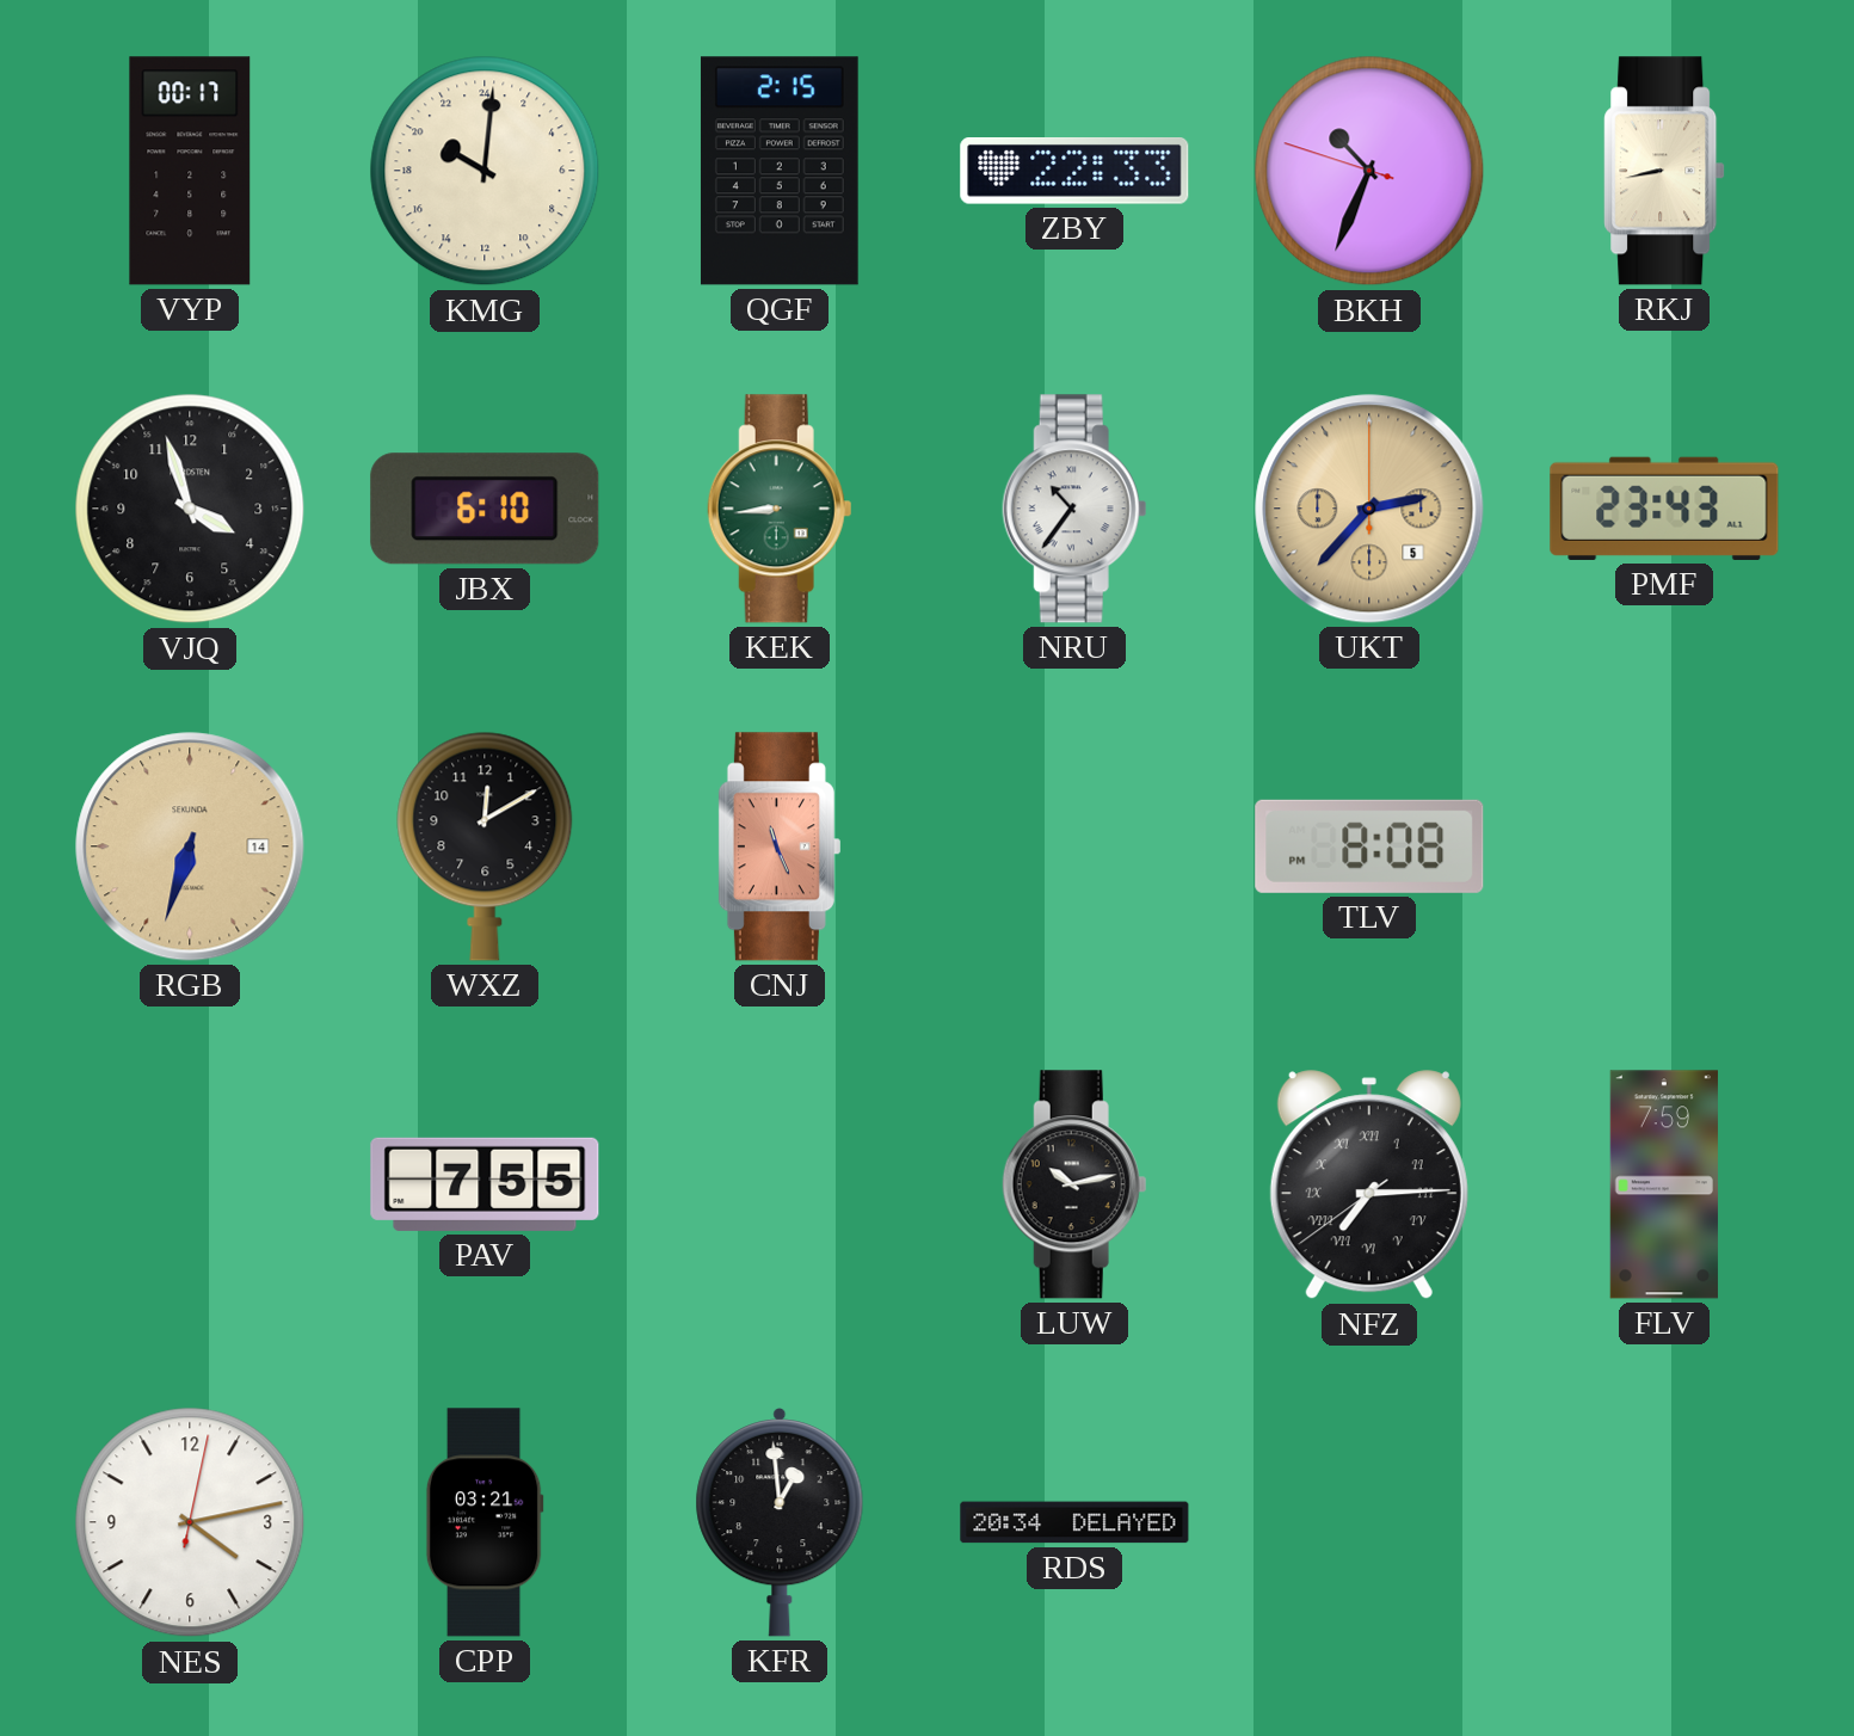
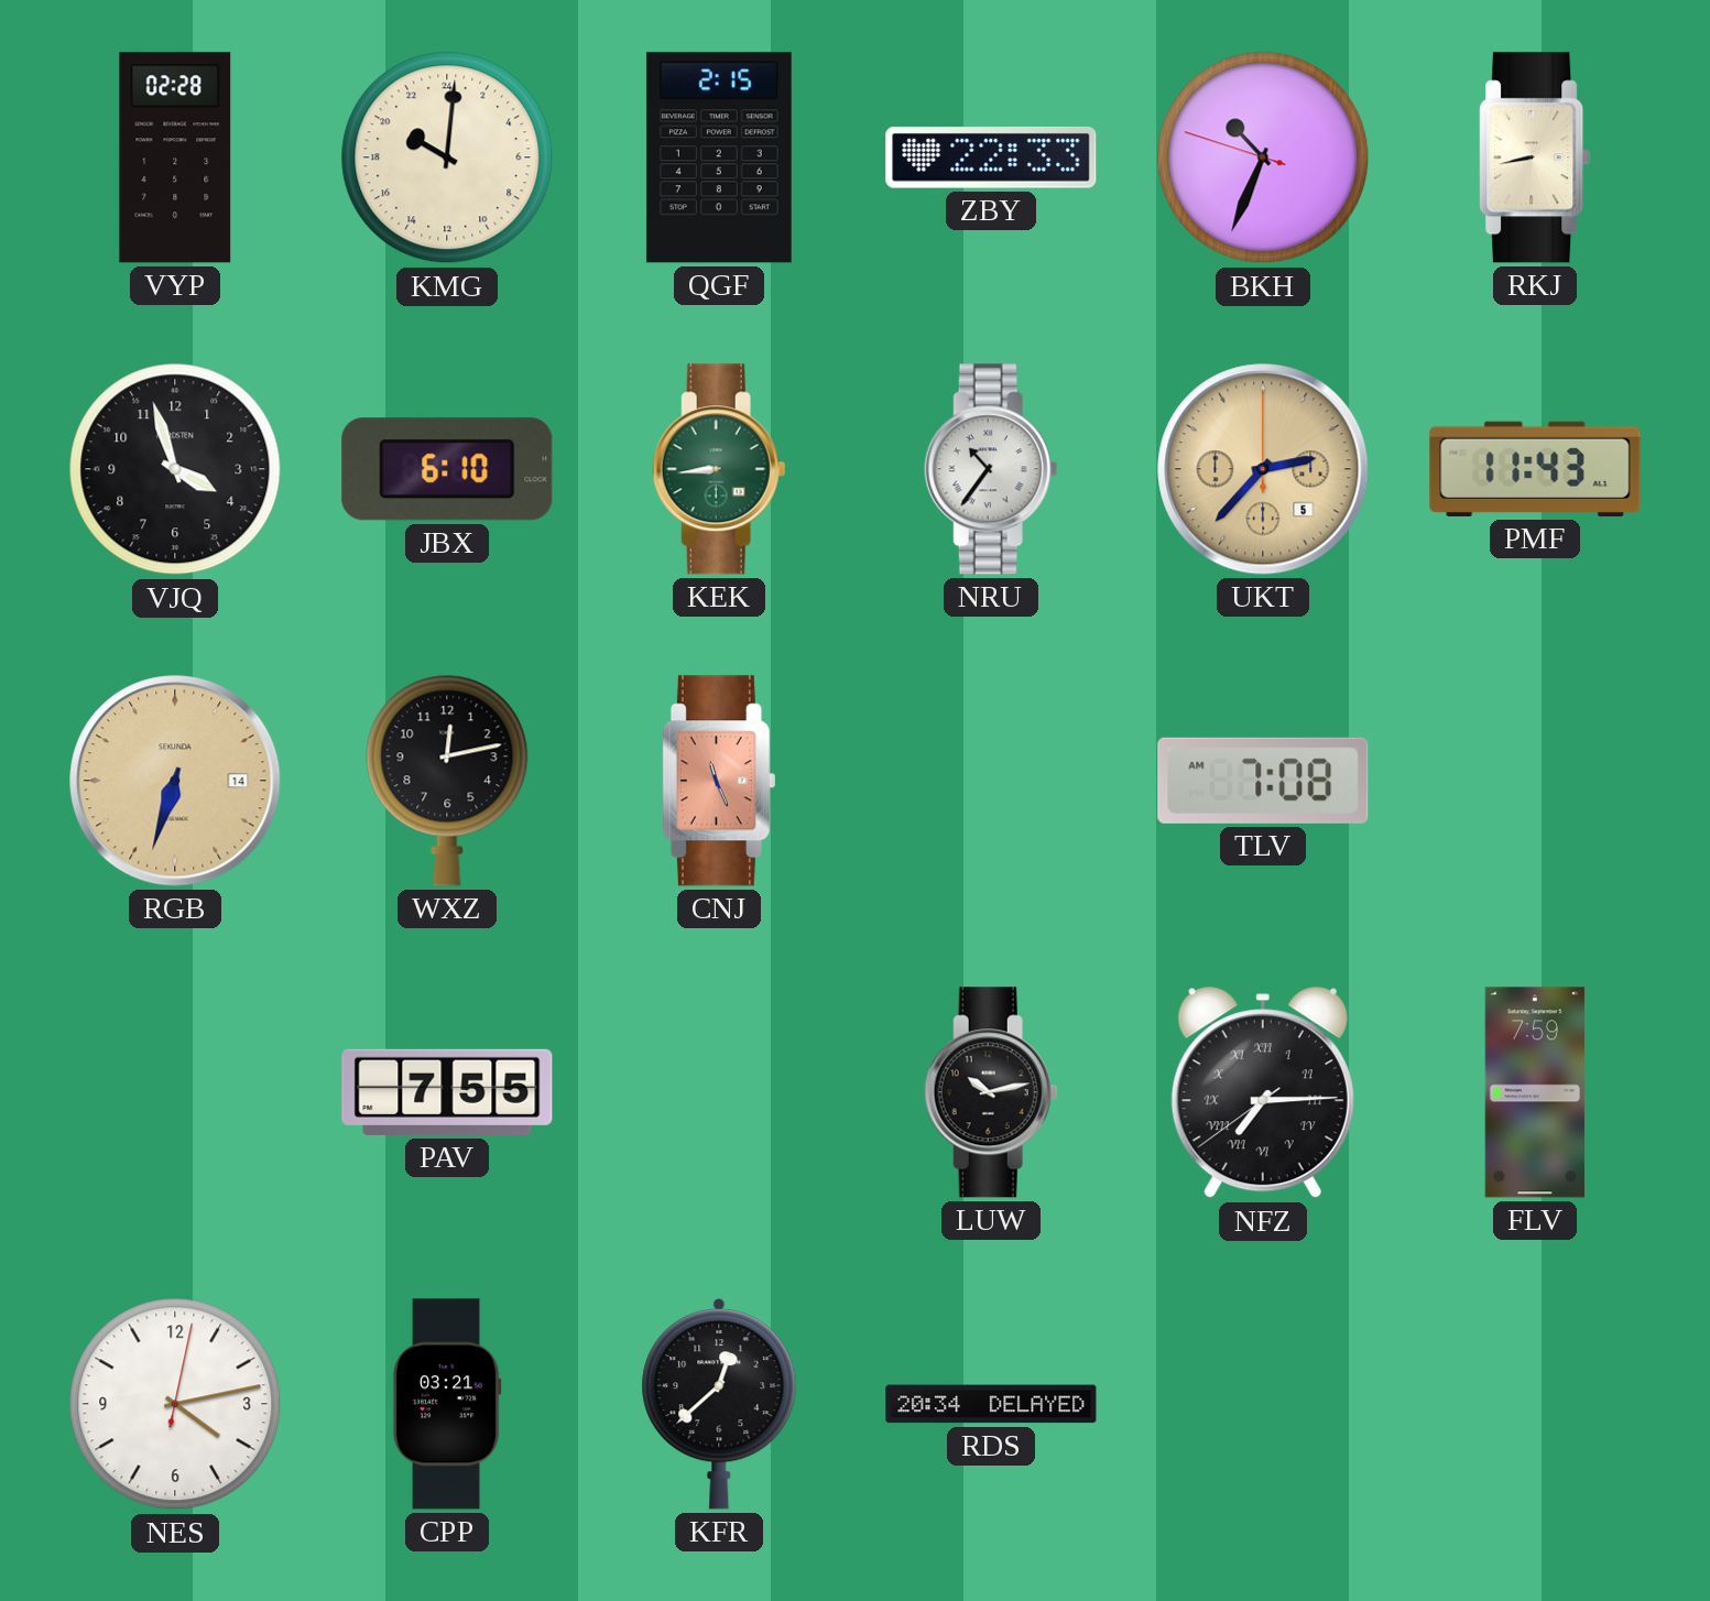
VYP: 00:17 -> 02:28 (175, 157)
PMF: 23:43 -> 11:43 (1535, 469)
WXZ: 12:10 -> 12:13 (447, 781)
TLV: 8:08 -> 7:08 (1263, 781)
KFR: 12:59 -> 12:38 (719, 1405)
